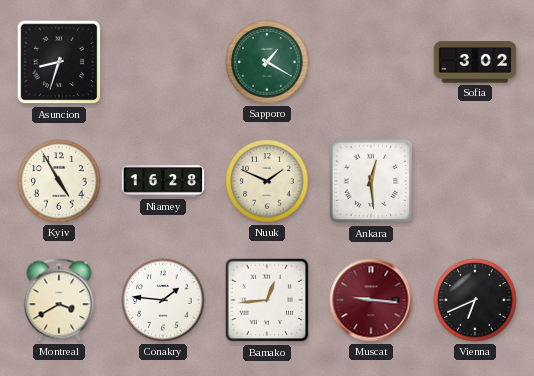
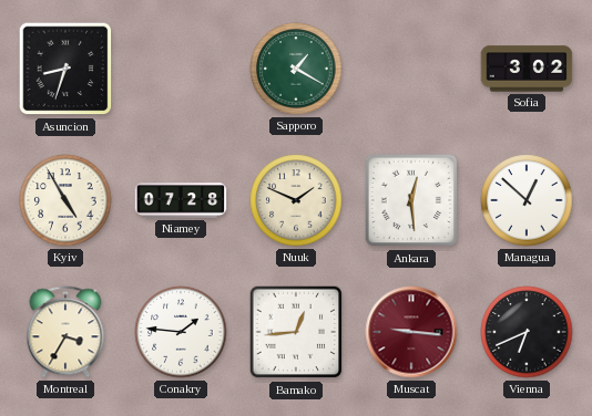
Niamey: 16:28 -> 07:28 (181, 200)
Managua: none -> 12:52 (527, 200)
Montreal: 3:40 -> 3:35 (65, 332)
